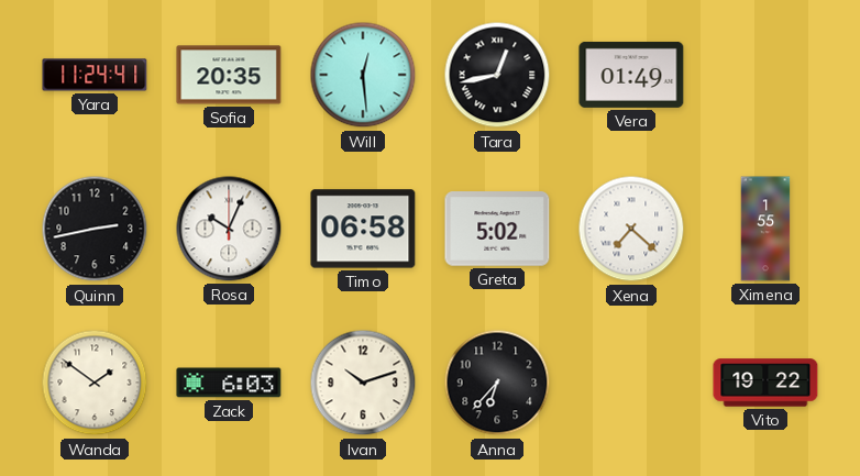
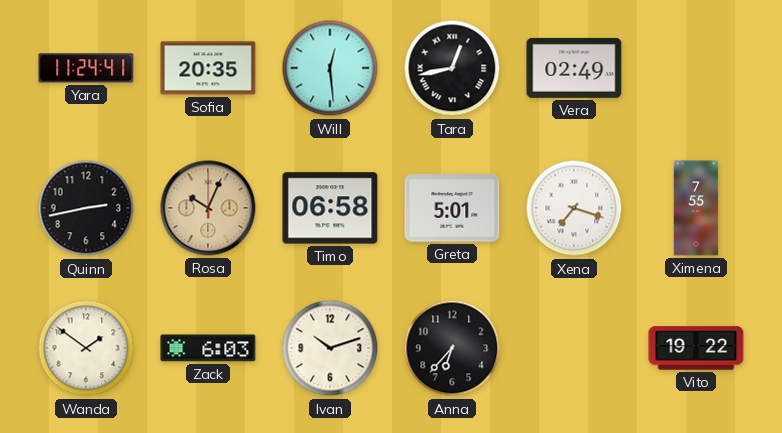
Vera: 01:49 -> 02:49 (574, 68)
Rosa dial: white -> champagne (208, 208)
Greta: 5:02 -> 5:01 (452, 208)
Xena: 7:22 -> 7:18 (574, 208)
Ximena: 1:55 -> 7:55 (696, 208)
